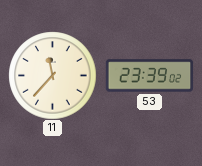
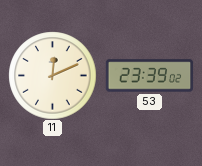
11: 11:37 -> 12:11 (52, 75)
